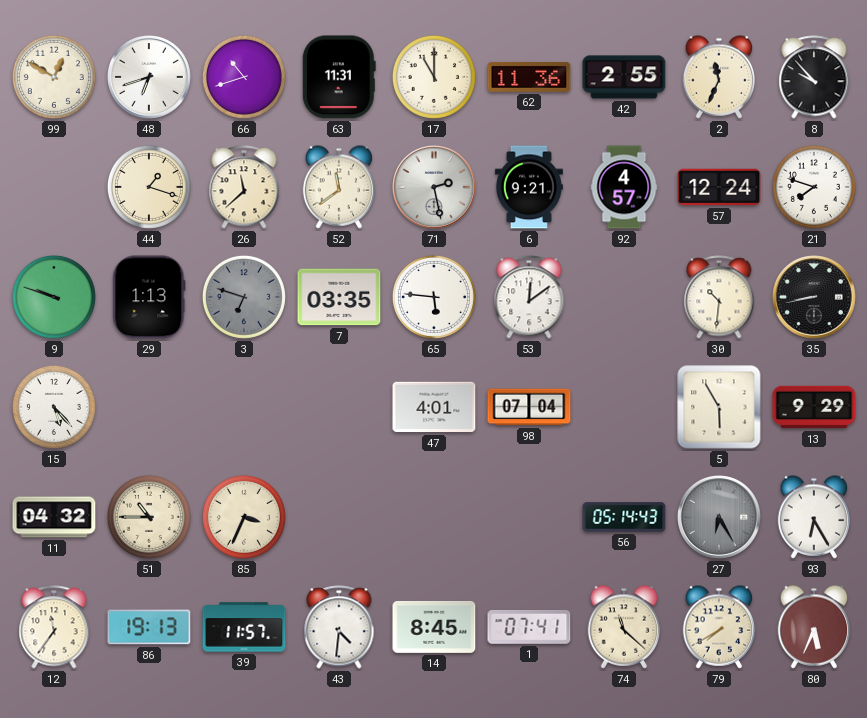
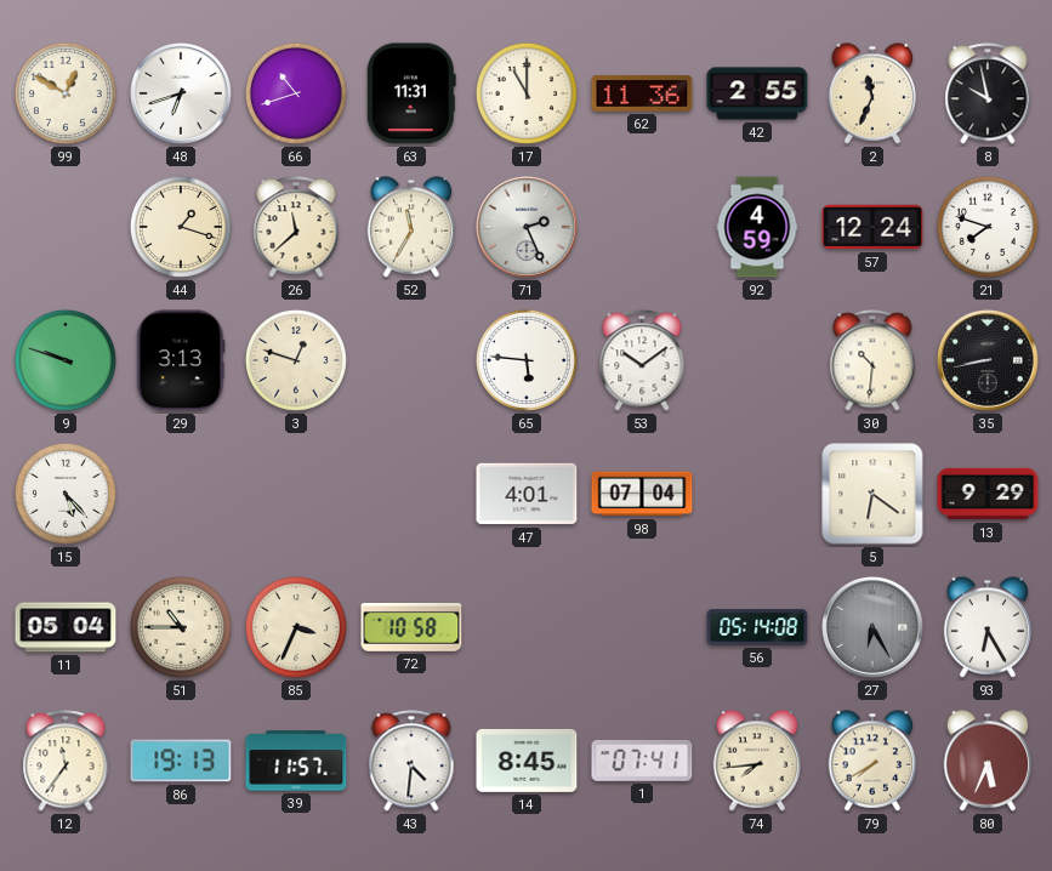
8: 9:53 -> 9:58 (988, 93)
52: 11:39 -> 11:35 (411, 227)
71: 2:28 -> 2:26 (528, 228)
6: 9:21 -> none (529, 187)
92: 4:57 -> 4:59 (757, 227)
29: 1:13 -> 3:13 (181, 360)
3: 6:48 -> 12:48 (296, 360)
3 dial: grey -> cream (296, 360)
7: 03:35 -> none (339, 297)
53: 12:09 -> 10:09 (642, 360)
5: 5:55 -> 6:21 (872, 494)
11: 04:32 -> 05:04 (66, 627)
72: none -> 10:58 (411, 628)
56: 05:14:43 -> 05:14:08 (757, 627)
74: 11:22 -> 7:44 (757, 761)
